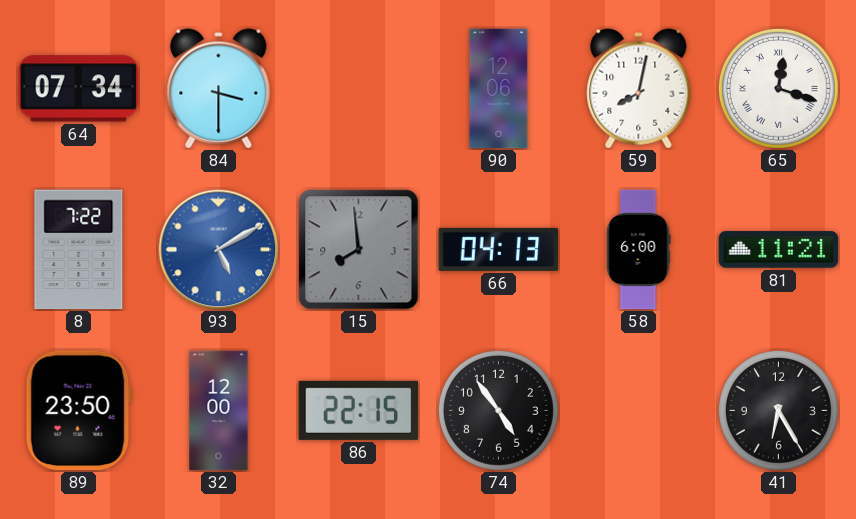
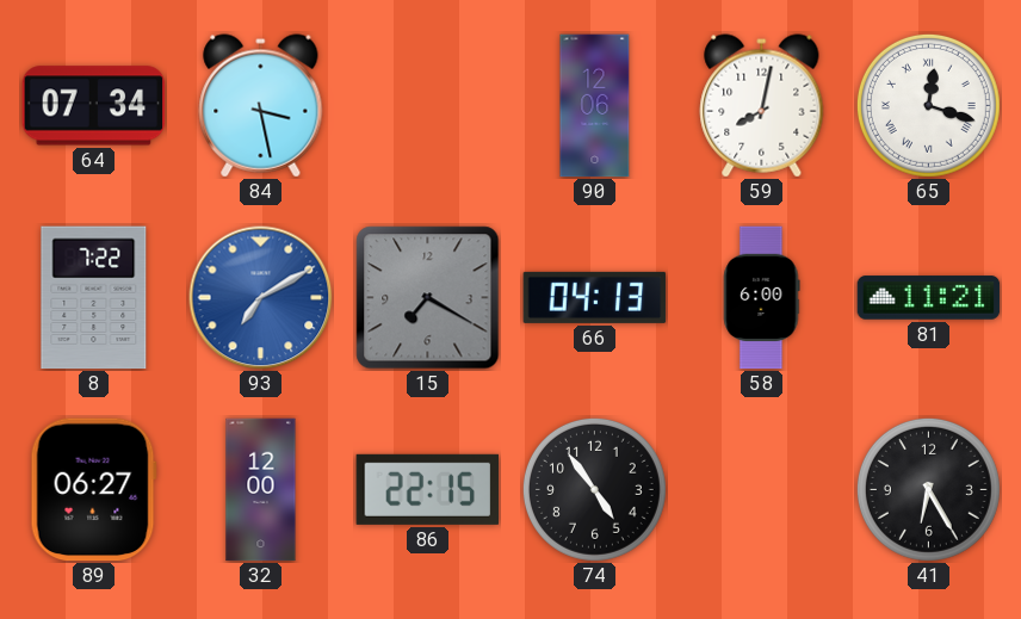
84: 3:30 -> 3:28 (261, 106)
93: 5:10 -> 7:10 (261, 298)
15: 7:59 -> 7:20 (428, 298)
89: 23:50 -> 06:27 (93, 490)
